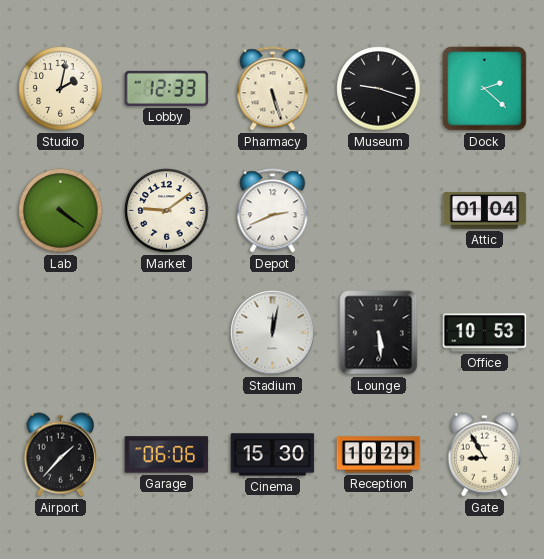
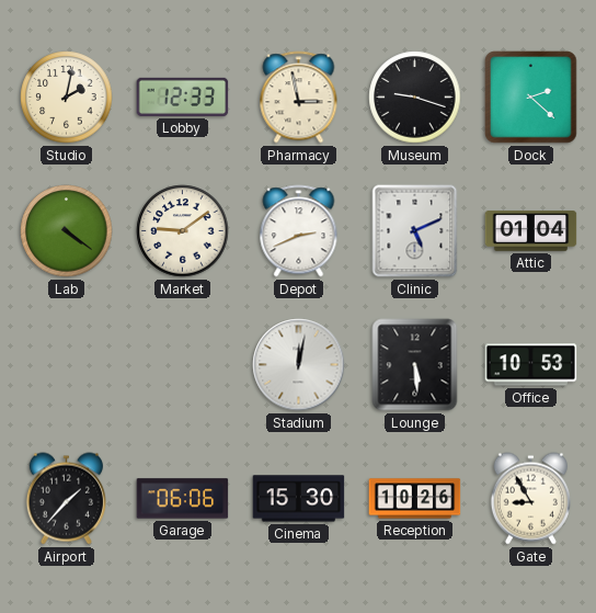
Pharmacy: 5:27 -> 2:58 (299, 98)
Clinic: none -> 5:11 (415, 231)
Reception: 10:29 -> 10:26 (415, 499)
